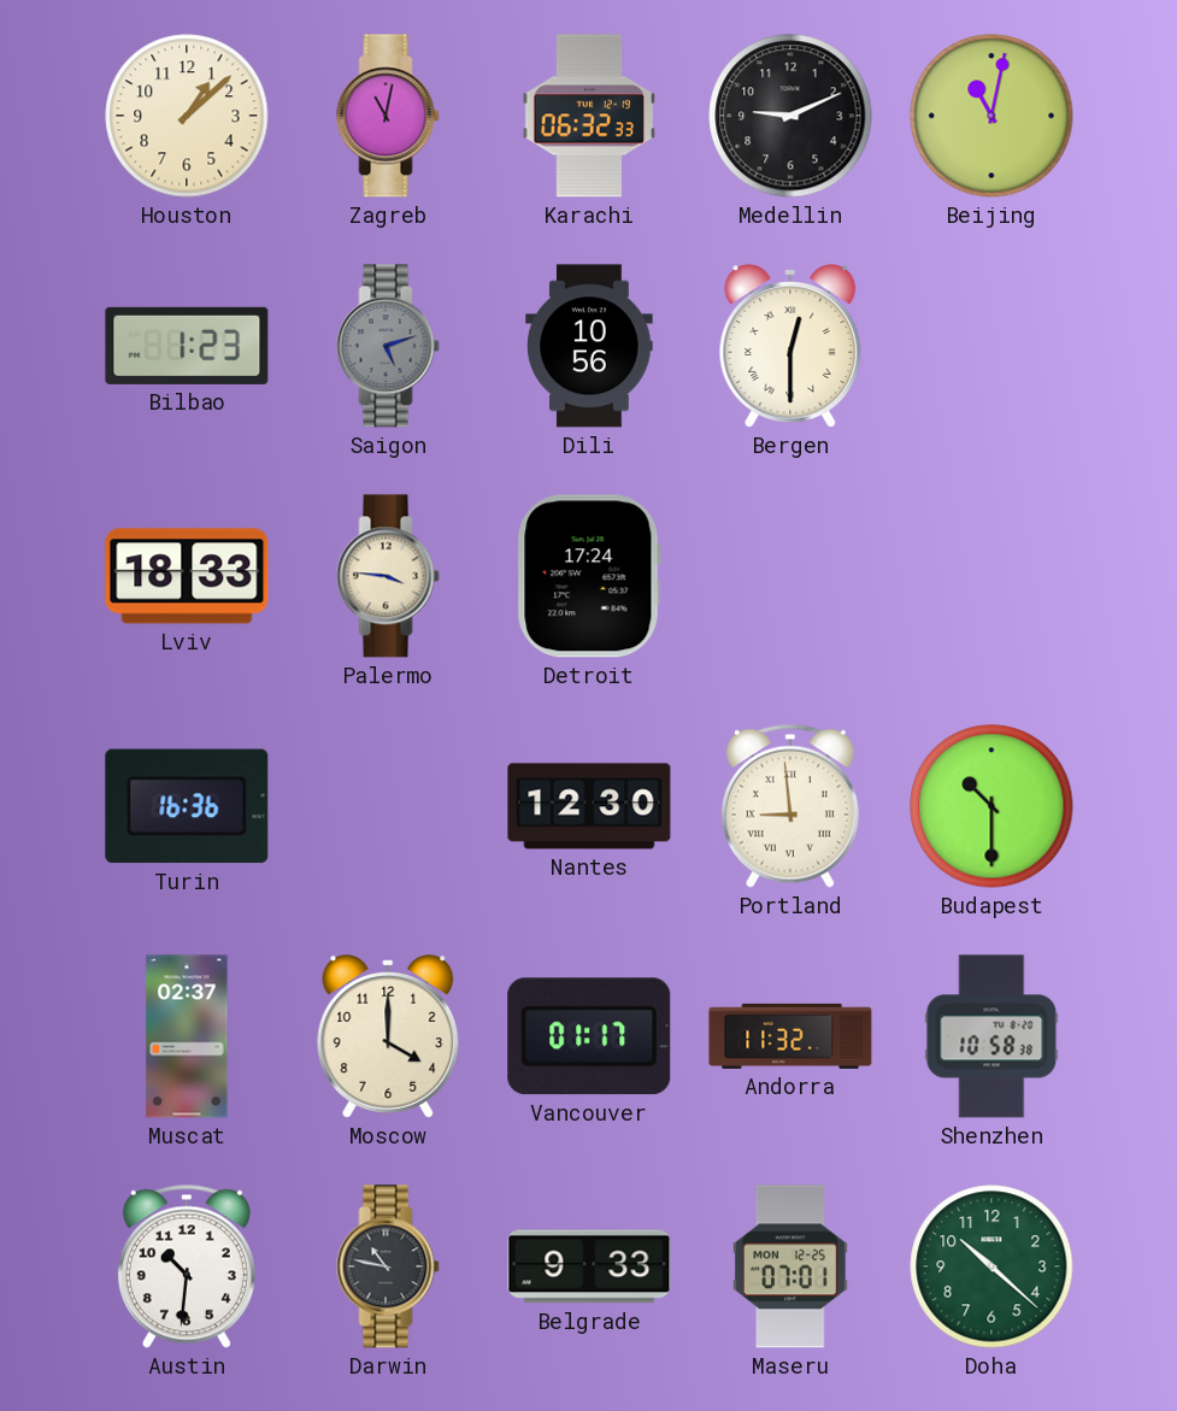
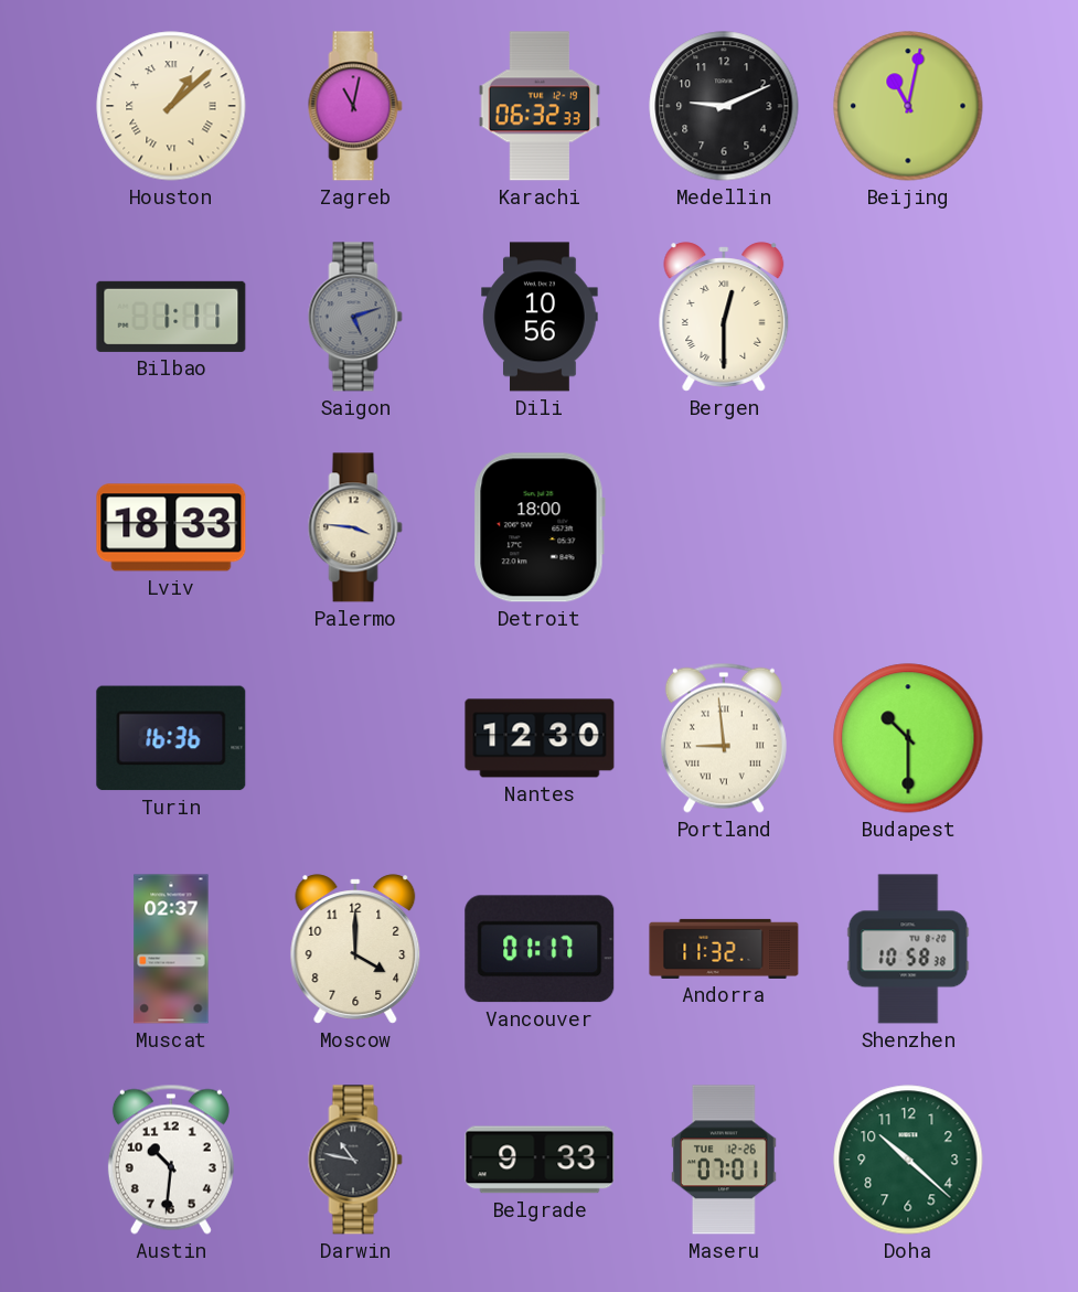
Houston numerals: Arabic -> Roman (171, 106)
Bilbao: 1:23 -> 1:11 (171, 317)
Detroit: 17:24 -> 18:00 (540, 527)
Maseru date: MON 12-25 -> TUE 12-26 (725, 1160)
